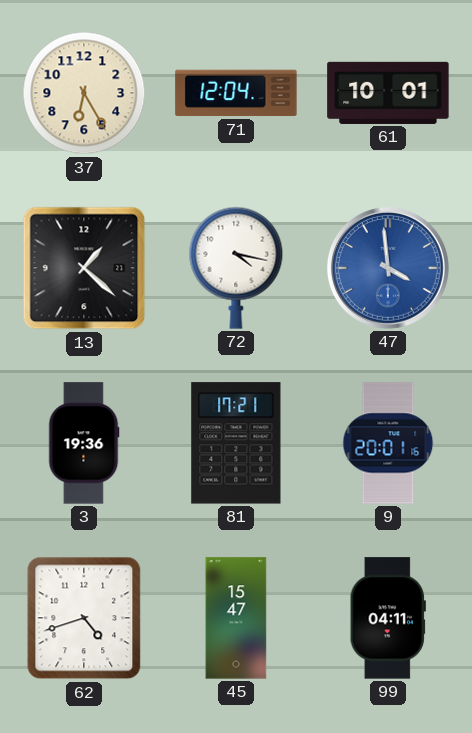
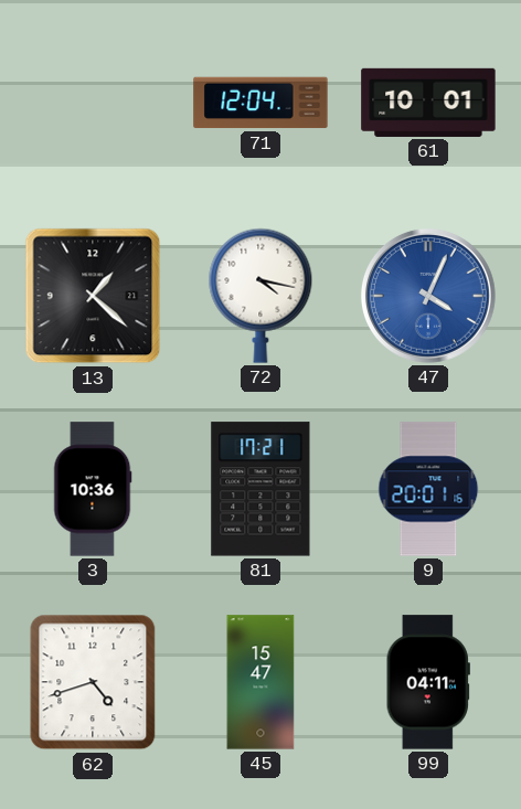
37: 6:25 -> none (84, 93)
47: 3:59 -> 4:04 (428, 296)
3: 19:36 -> 10:36 (93, 489)
